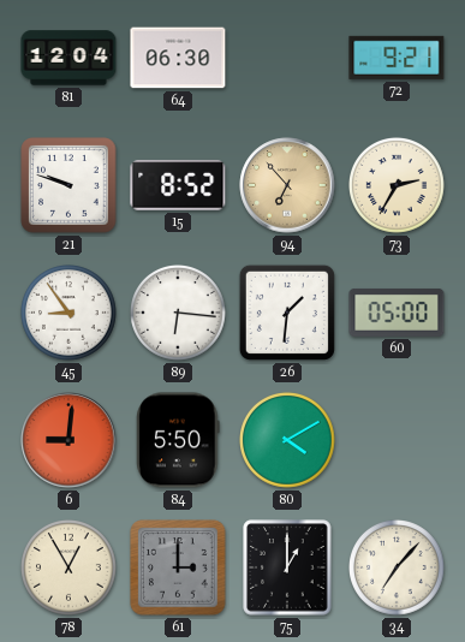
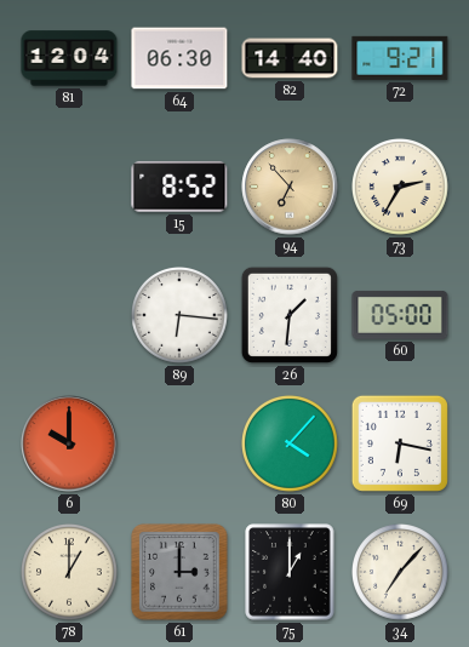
82: none -> 14:40 (290, 58)
21: 9:48 -> none (68, 185)
45: 8:54 -> none (70, 314)
6: 9:01 -> 10:00 (69, 443)
84: 5:50 -> none (178, 440)
80: 4:10 -> 4:07 (291, 445)
69: none -> 6:17 (400, 443)
78: 12:55 -> 1:00 (70, 573)
